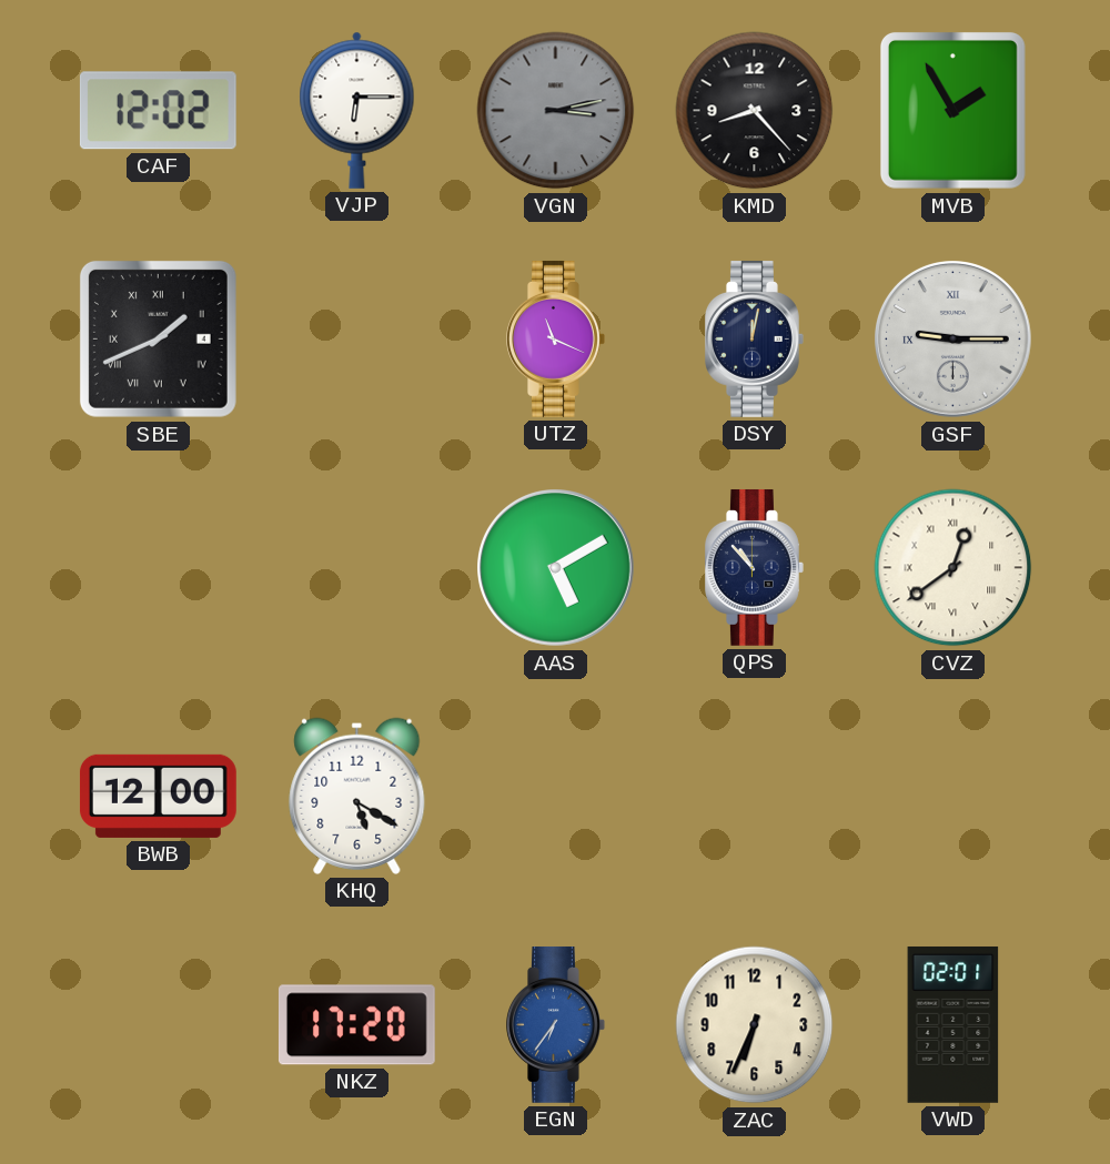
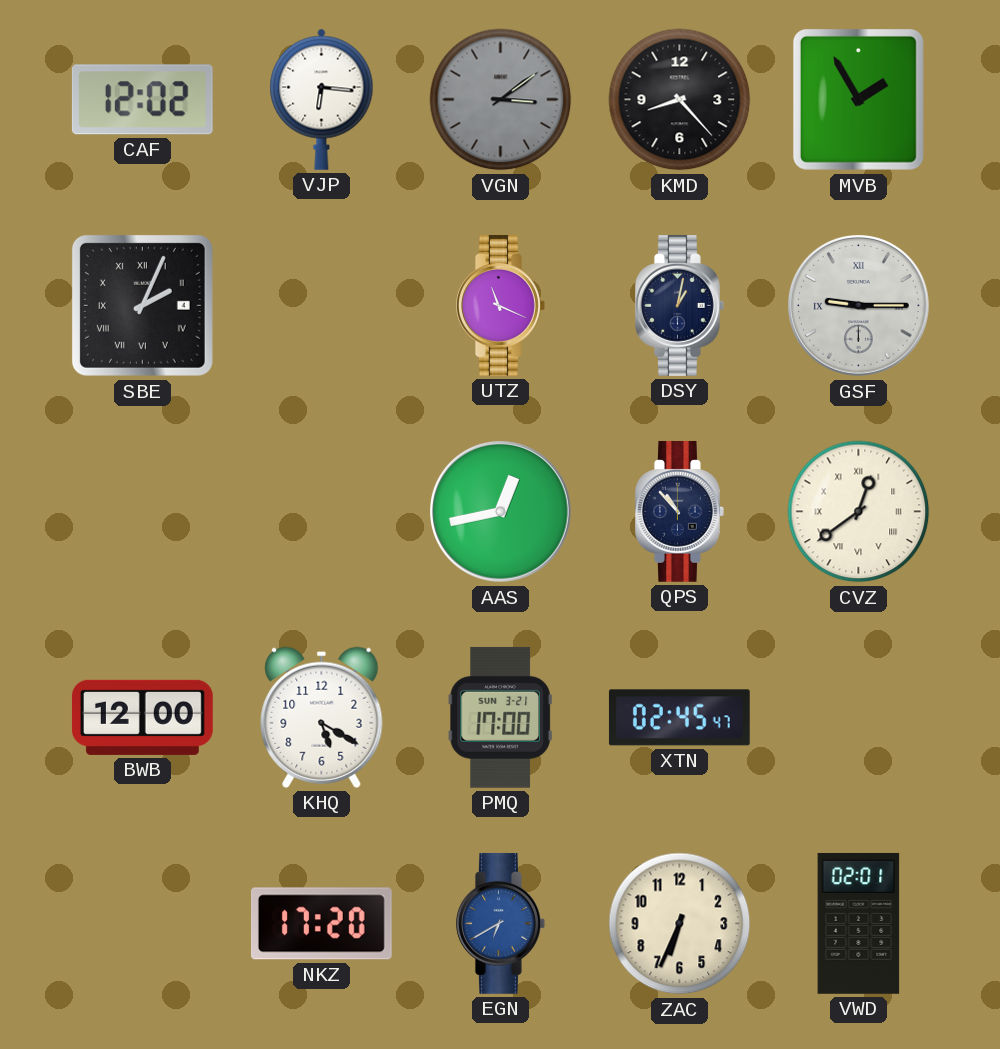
VJP: 6:15 -> 6:16 (322, 99)
VGN: 3:13 -> 3:09 (501, 100)
SBE: 1:41 -> 2:04 (142, 305)
DSY: 12:02 -> 1:02 (680, 305)
AAS: 5:10 -> 12:43 (501, 512)
PMQ: none -> 17:00 (500, 717)
XTN: none -> 02:45 (679, 718)
EGN: 6:36 -> 6:40 (501, 923)
